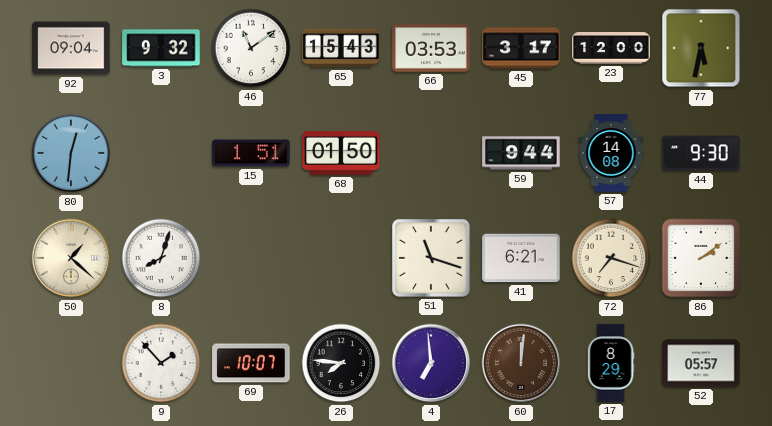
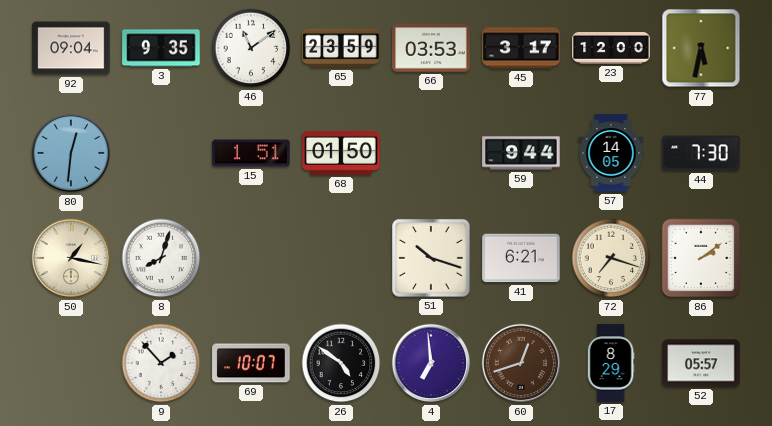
3: 9:32 -> 9:35 (161, 48)
65: 15:43 -> 23:59 (341, 48)
57: 14:08 -> 14:05 (611, 153)
44: 9:30 -> 7:30 (701, 153)
50: 1:22 -> 1:17 (71, 258)
51: 11:18 -> 10:18 (431, 258)
26: 7:46 -> 4:51 (341, 363)
60: 12:01 -> 12:42 (521, 363)
